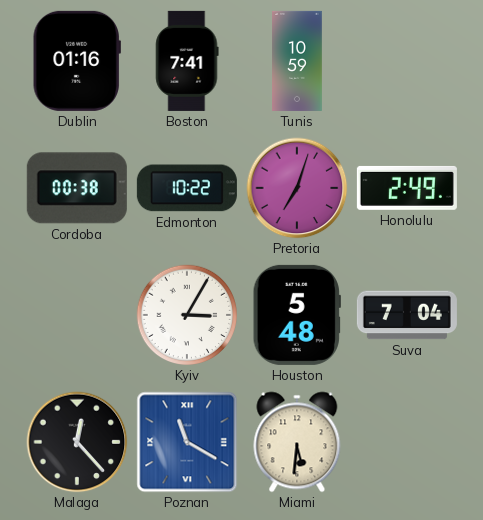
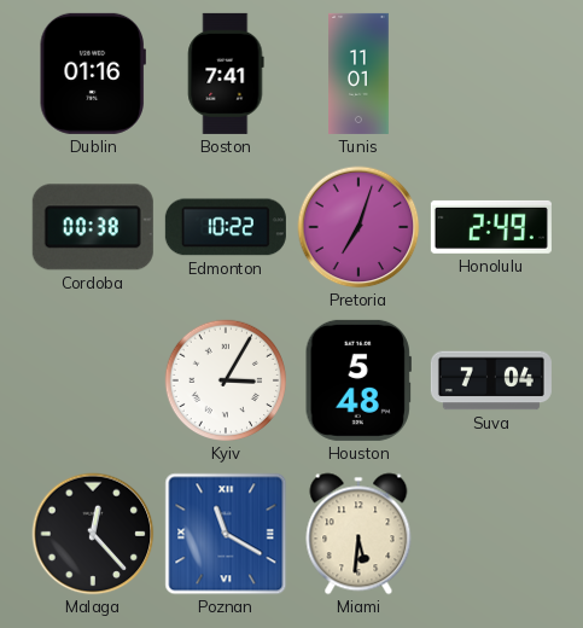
Tunis: 10:59 -> 11:01 (358, 74)
